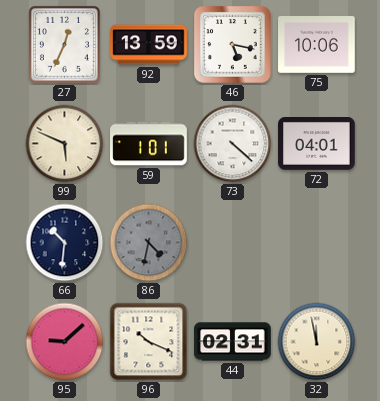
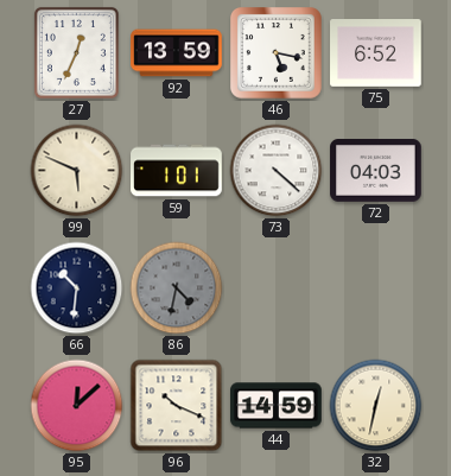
75: 10:06 -> 6:52 (376, 53)
72: 04:01 -> 04:03 (376, 171)
95: 9:08 -> 12:08 (77, 406)
44: 02:31 -> 14:59 (277, 406)
32: 11:58 -> 12:32 (376, 406)
